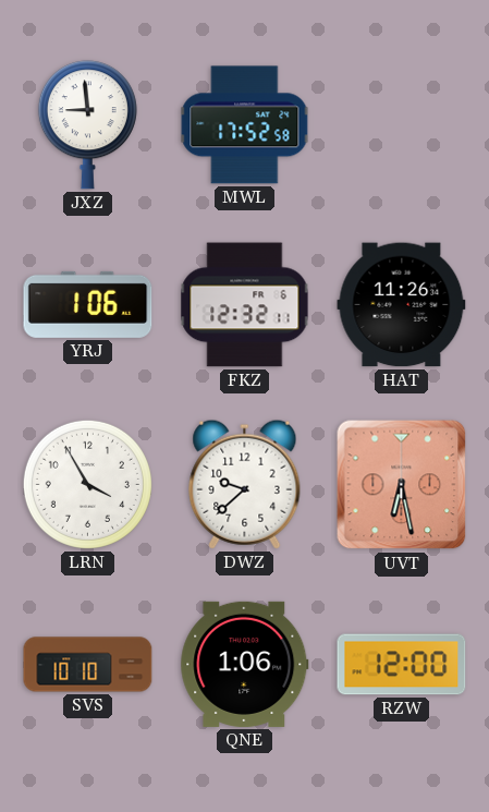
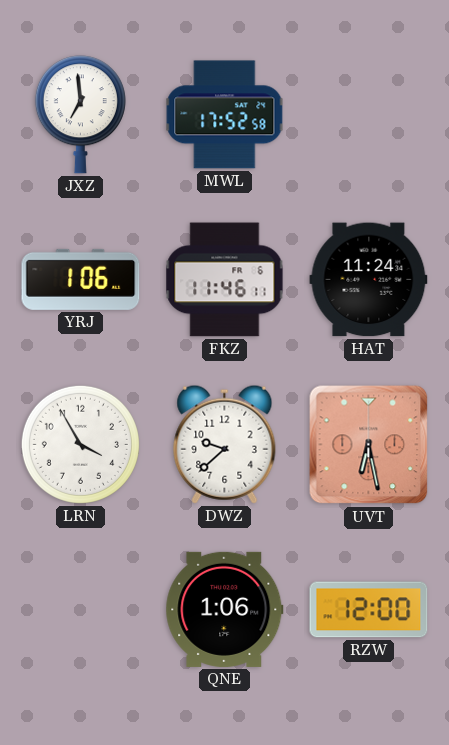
JXZ: 8:59 -> 6:59 (80, 115)
FKZ: 12:32 -> 11:46 (225, 280)
HAT: 11:26 -> 11:24 (369, 280)
SVS: 10:10 -> none (88, 665)
